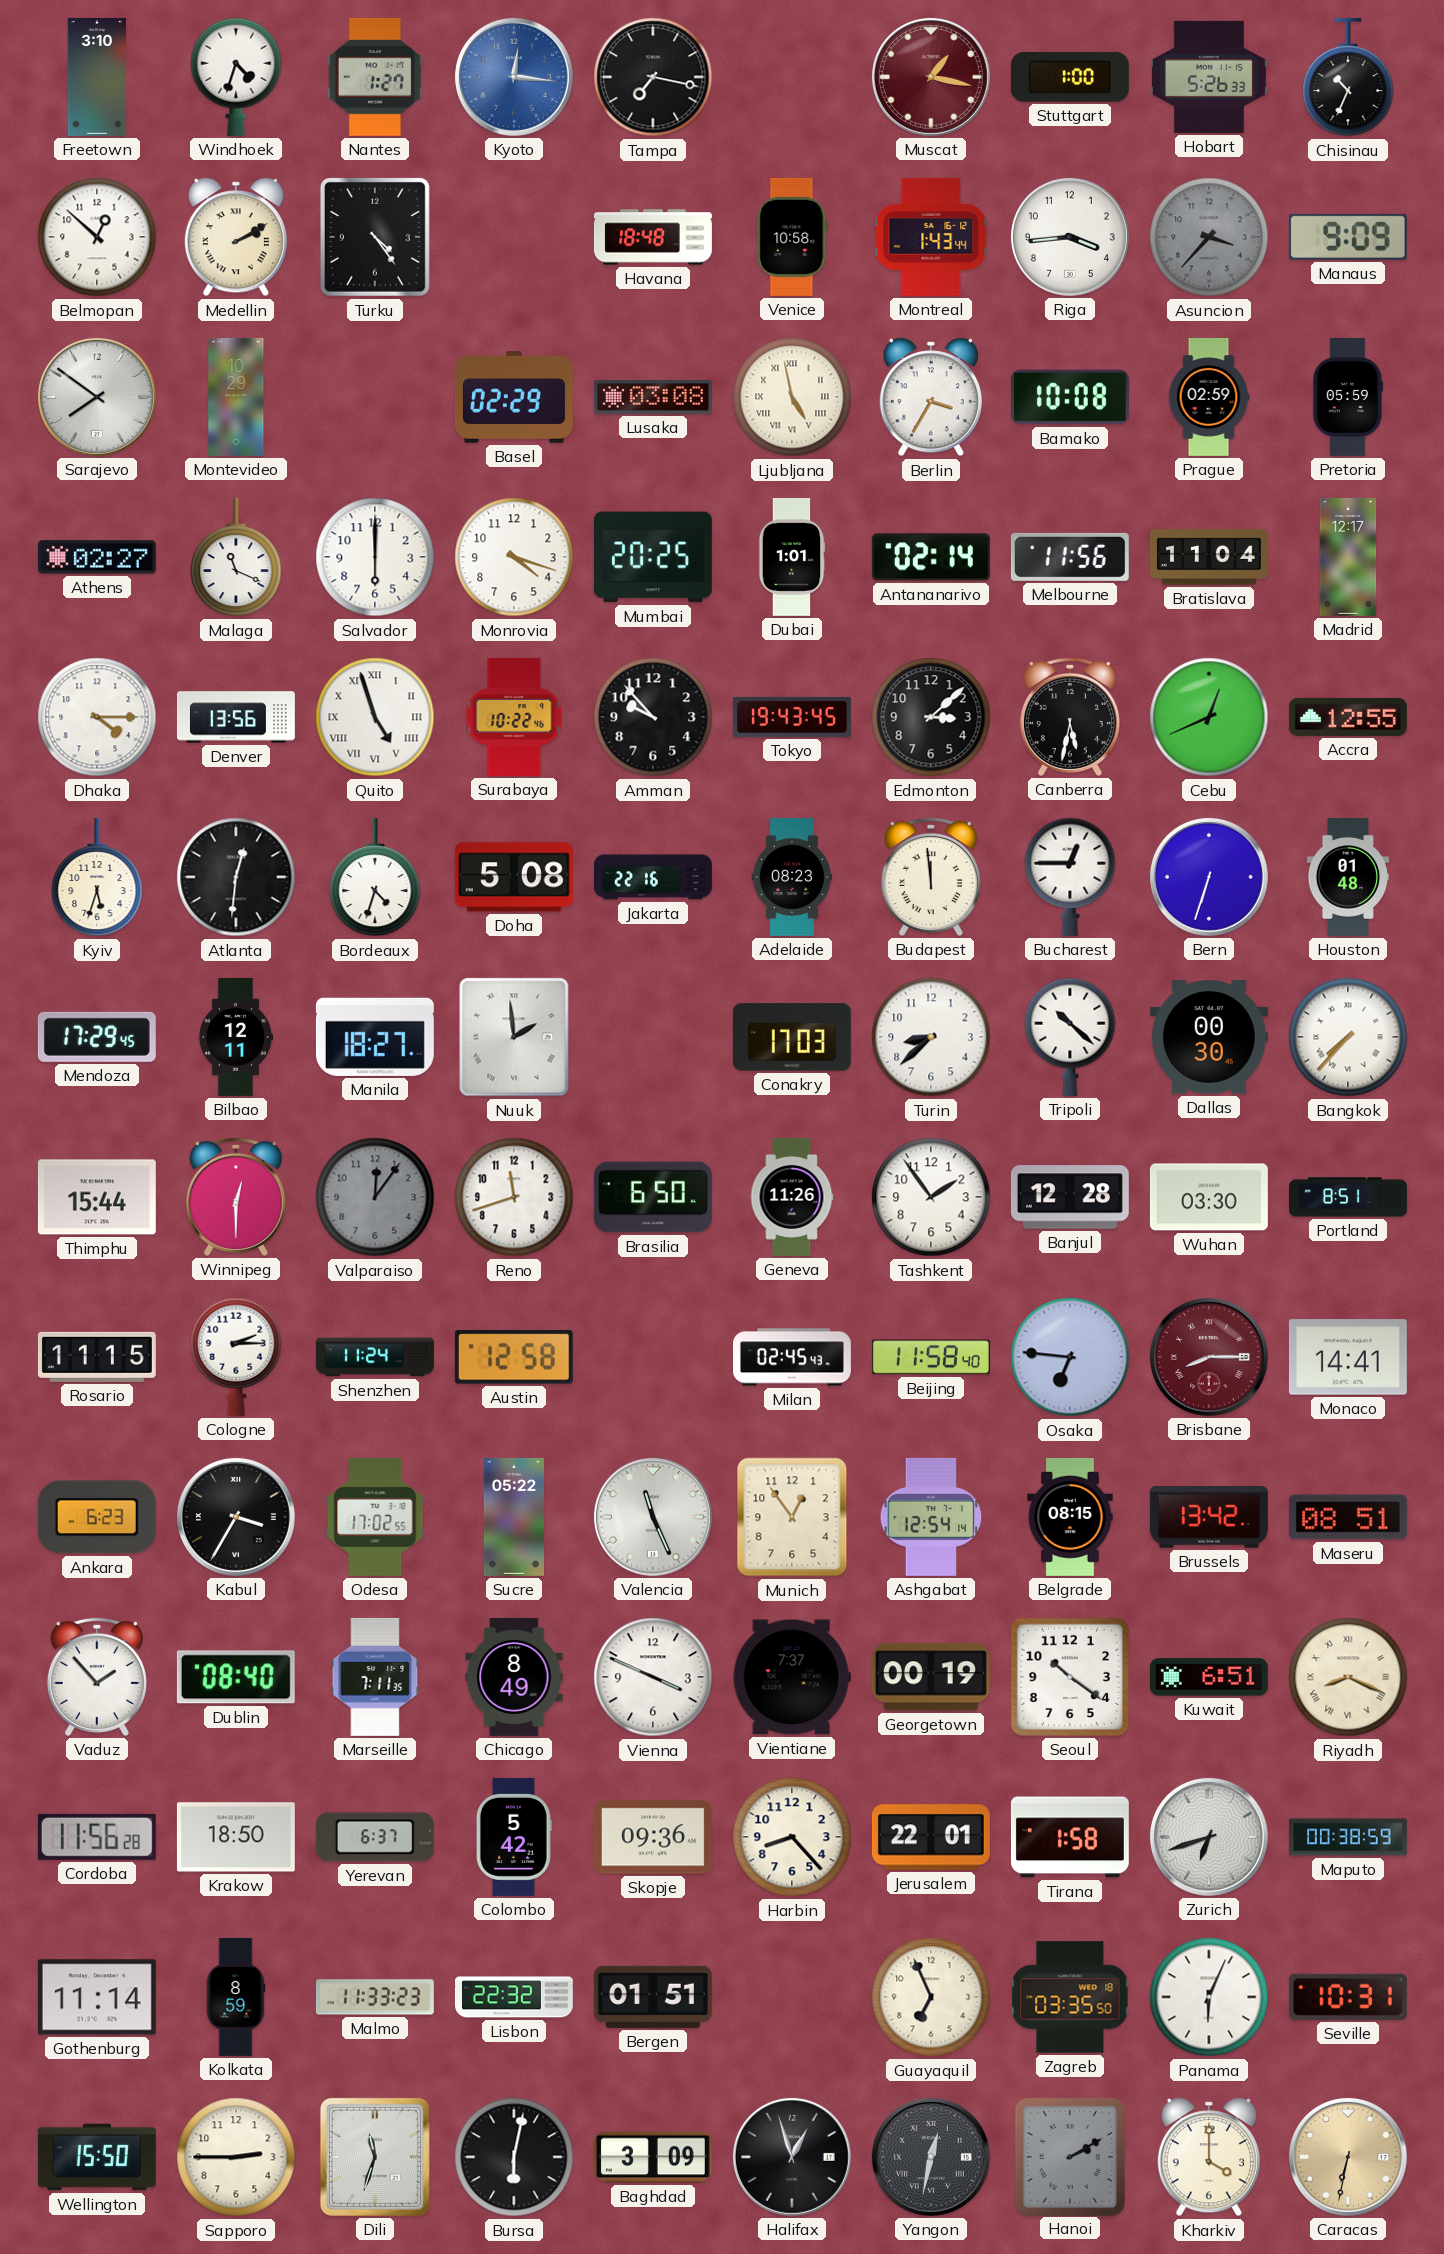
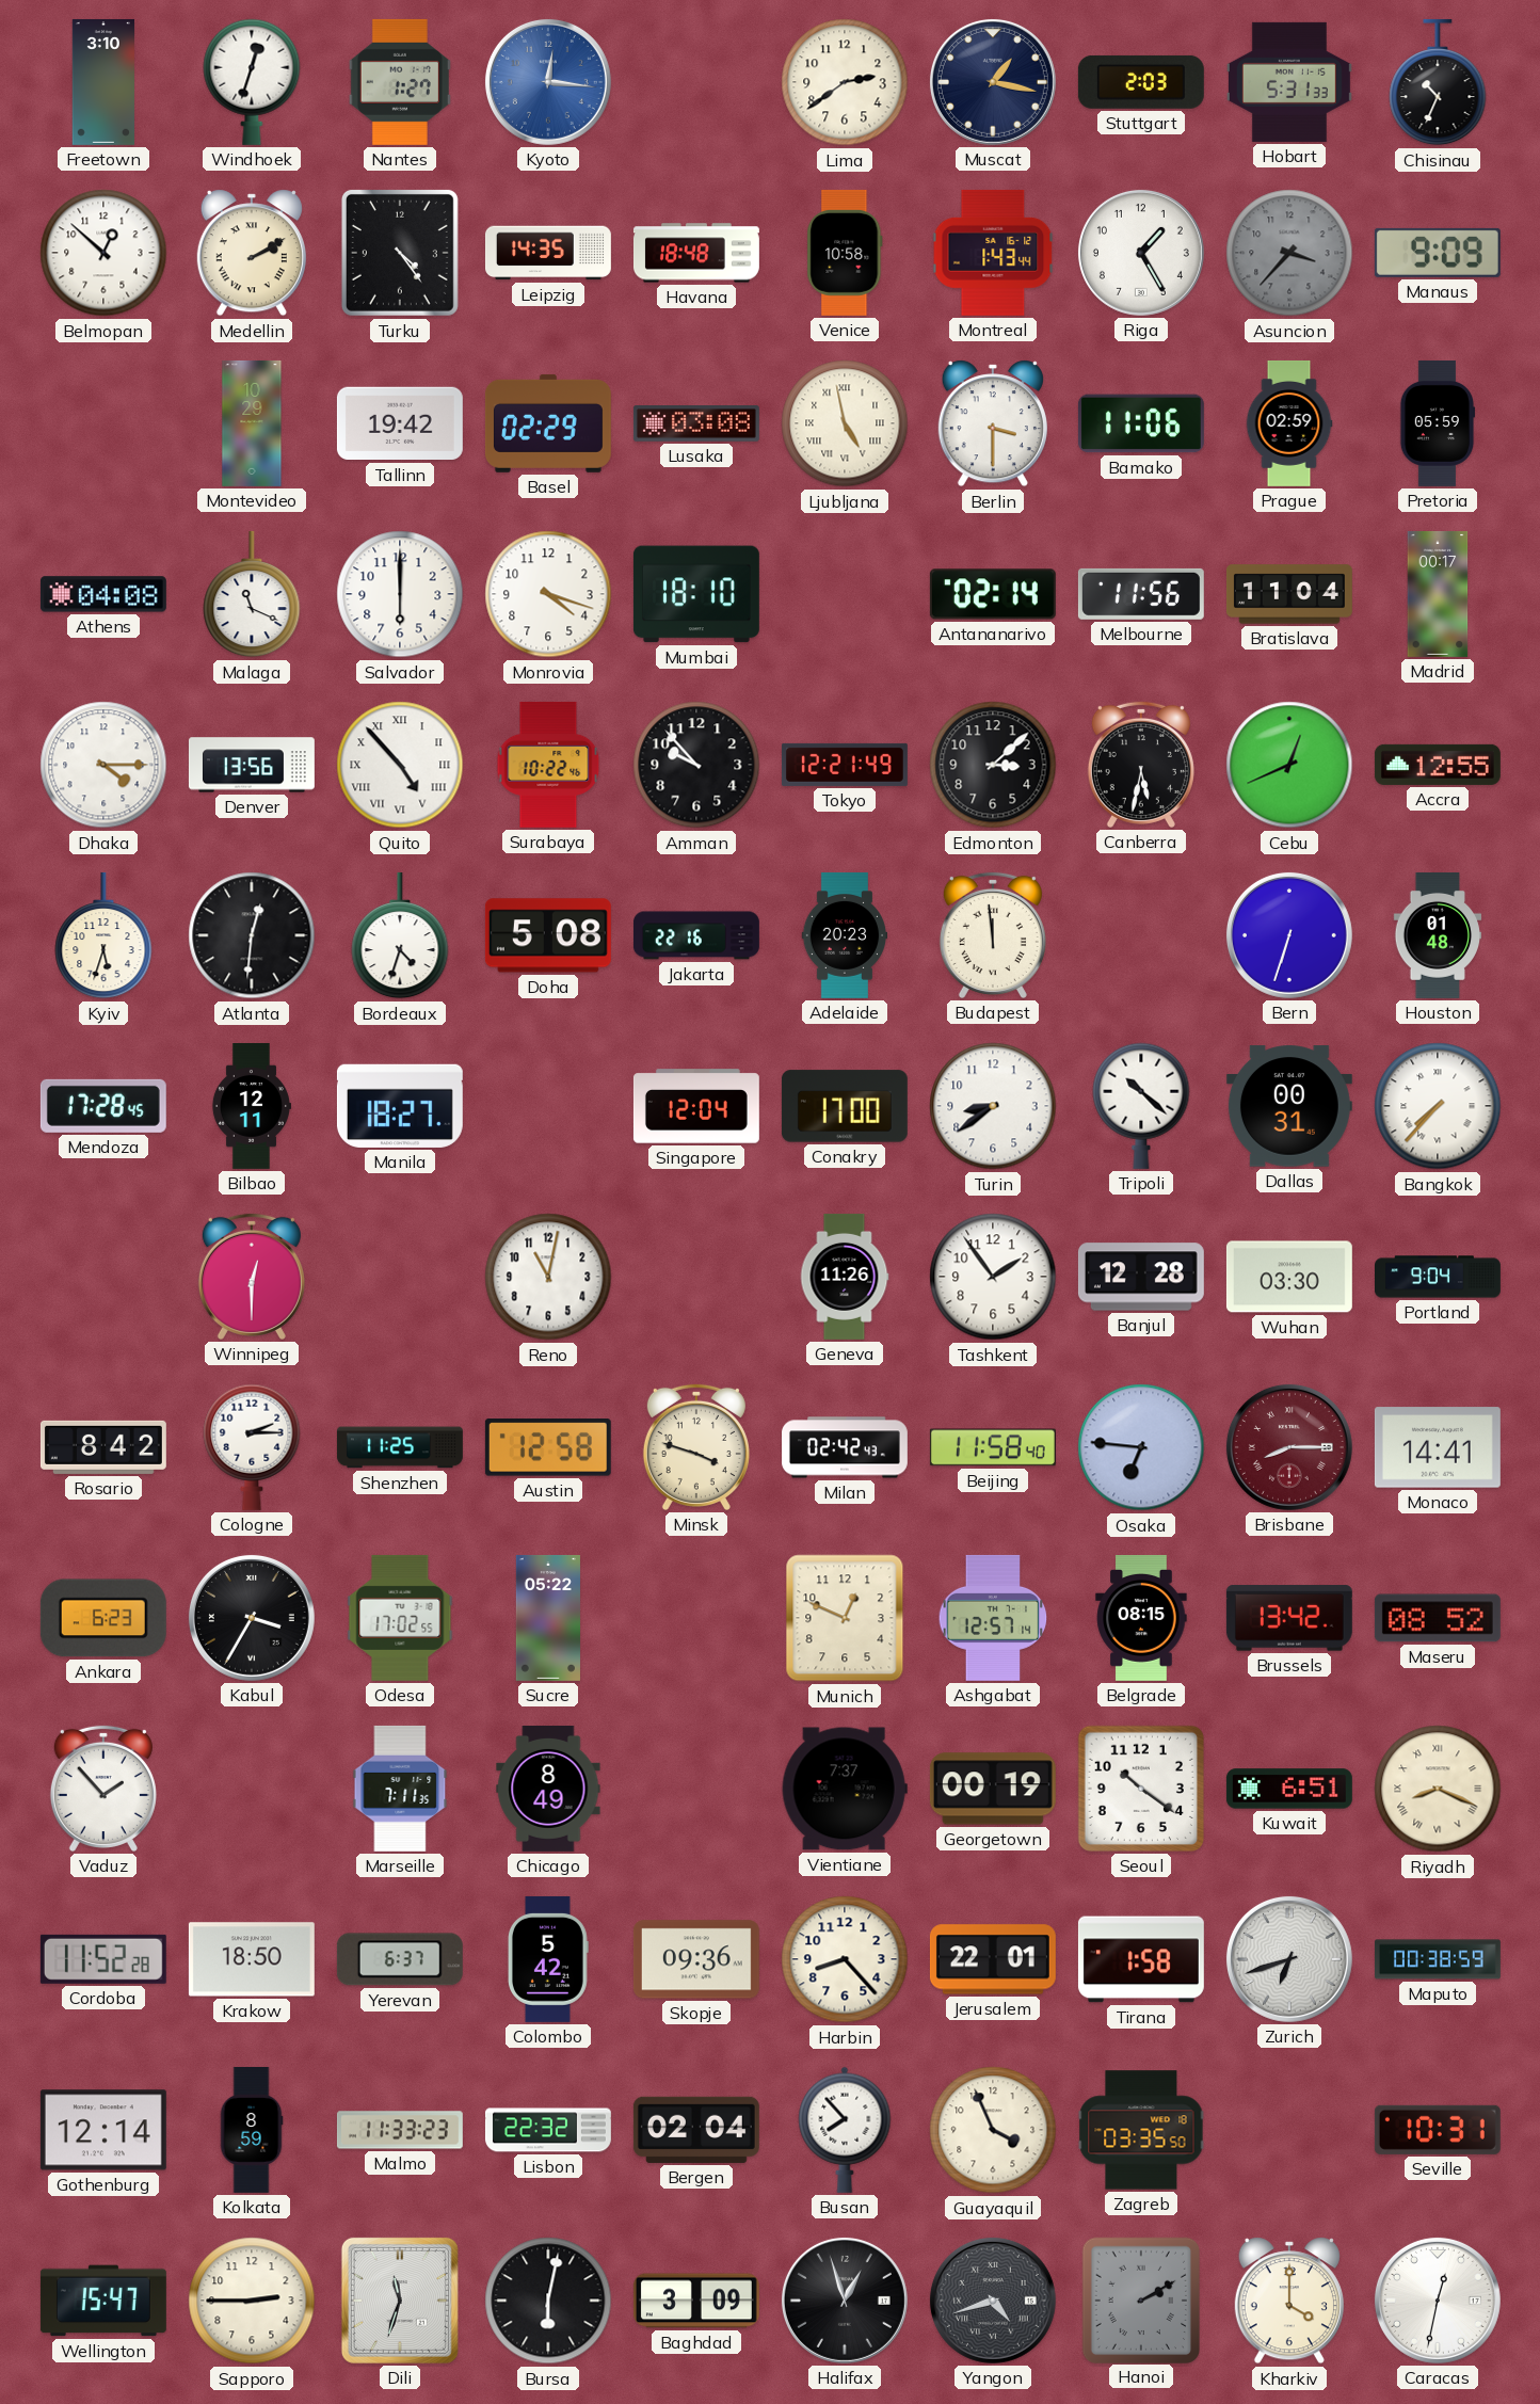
Windhoek: 4:33 -> 12:33 (252, 82)
Tampa: 7:17 -> none (653, 77)
Lima: none -> 2:39 (845, 82)
Muscat dial: burgundy -> navy (993, 82)
Stuttgart: 1:00 -> 2:03 (1141, 82)
Hobart: 5:26 -> 5:31 (1289, 82)
Leipzig: none -> 14:35 (548, 253)
Riga: 3:44 -> 1:25 (1141, 253)
Sarajevo: 7:51 -> none (97, 397)
Tallinn: none -> 19:42 (400, 423)
Berlin: 3:35 -> 3:30 (993, 423)
Bamako: 10:08 -> 11:06 (1141, 423)
Athens: 02:27 -> 04:08 (103, 594)
Mumbai: 20:25 -> 18:10 (696, 594)
Dubai: 1:01 -> none (792, 557)
Madrid: 12:17 -> 00:17 (1438, 594)
Quito: 4:57 -> 4:53 (400, 765)
Tokyo: 19:43 -> 12:21 (845, 765)
Adelaide: 08:23 -> 20:23 (845, 935)
Bucharest: 12:45 -> none (1070, 877)
Mendoza: 17:29 -> 17:28 (103, 1106)
Nuuk: 1:59 -> none (514, 1037)
Singapore: none -> 12:04 (696, 1106)
Conakry: 17:03 -> 17:00 (845, 1106)
Turin: 8:38 -> 8:39 (993, 1106)
Dallas: 00:30 -> 00:31 (1289, 1106)
Thimphu: 15:44 -> none (97, 1197)
Valparaiso: 12:06 -> none (375, 1197)
Reno: 11:42 -> 11:02 (548, 1277)
Brasilia: 6:50 -> none (653, 1197)
Portland: 8:51 -> 9:04 (1439, 1277)
Rosario: 11:15 -> 8:42 (103, 1447)
Shenzhen: 11:24 -> 11:25 (400, 1447)
Minsk: none -> 3:48 (696, 1447)
Milan: 02:45 -> 02:42 (846, 1447)
Valencia: 11:26 -> none (653, 1517)
Munich: 12:54 -> 12:49 (845, 1618)
Ashgabat: 12:54 -> 12:57 (993, 1618)
Maseru: 08:51 -> 08:52 (1438, 1618)
Dublin: 08:40 -> none (236, 1677)
Vienna: 3:49 -> none (653, 1677)
Cordoba: 11:56 -> 11:52 (103, 1959)
Gothenburg: 11:14 -> 12:14 (103, 2130)
Bergen: 01:51 -> 02:04 (696, 2130)
Busan: none -> 7:53 (845, 2130)
Guayaquil: 6:56 -> 3:56 (993, 2130)
Panama: 6:04 -> none (1209, 1997)
Wellington: 15:50 -> 15:47 (103, 2301)
Yangon: 12:32 -> 4:42 (993, 2301)
Caracas: 6:32 -> 12:32 (1438, 2301)
Caracas dial: champagne -> white (1438, 2301)
